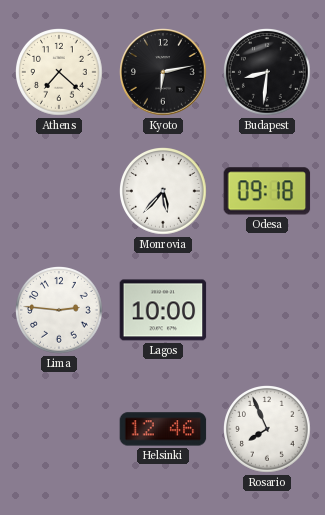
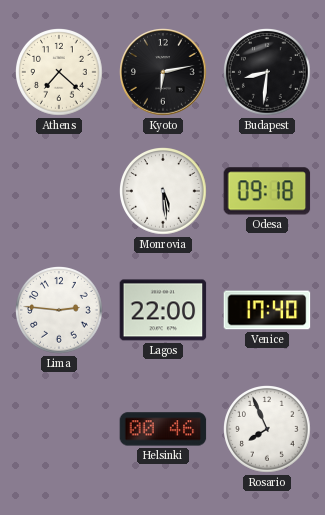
Monrovia: 5:37 -> 5:29 (164, 192)
Lagos: 10:00 -> 22:00 (163, 310)
Venice: none -> 17:40 (267, 310)
Helsinki: 12:46 -> 00:46 (163, 429)
